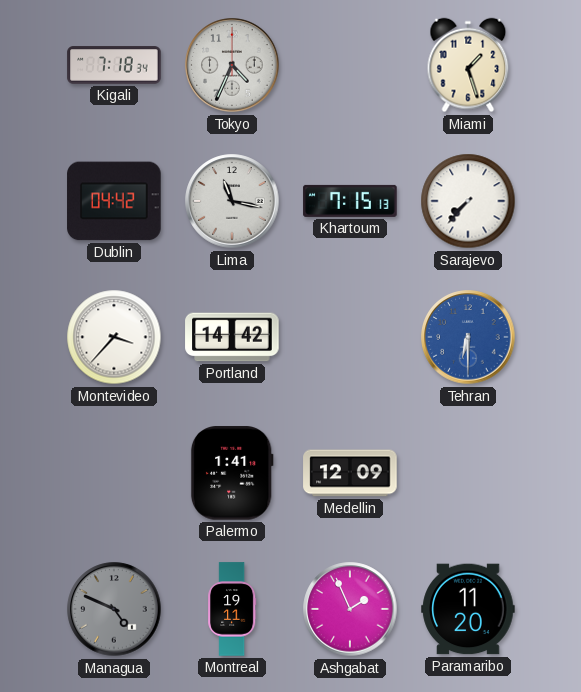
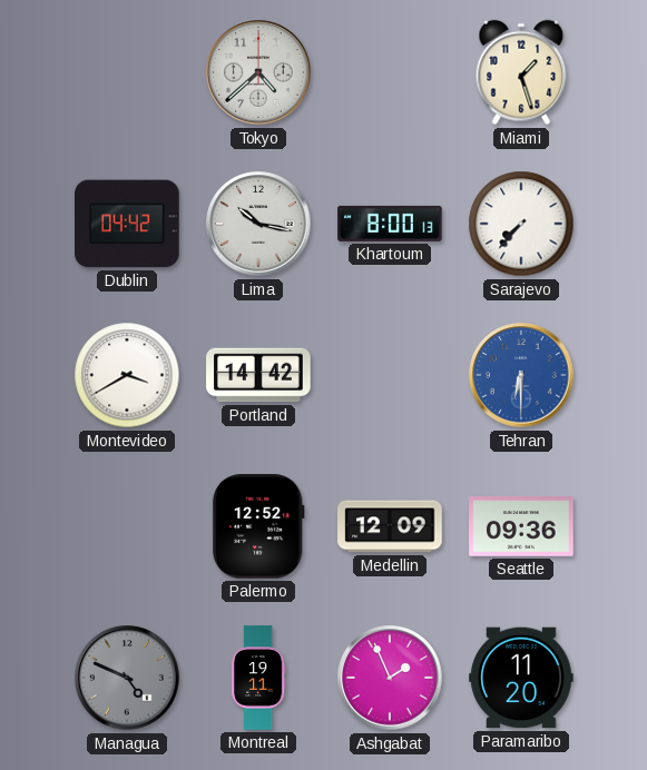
Kigali: 7:18 -> none (114, 65)
Tokyo: 4:34 -> 4:38 (258, 72)
Lima: 11:17 -> 10:17 (258, 224)
Khartoum: 7:15 -> 8:00 (390, 224)
Montevideo: 3:37 -> 3:40 (127, 375)
Palermo: 1:41 -> 12:52 (258, 526)
Seattle: none -> 09:36 (521, 526)
